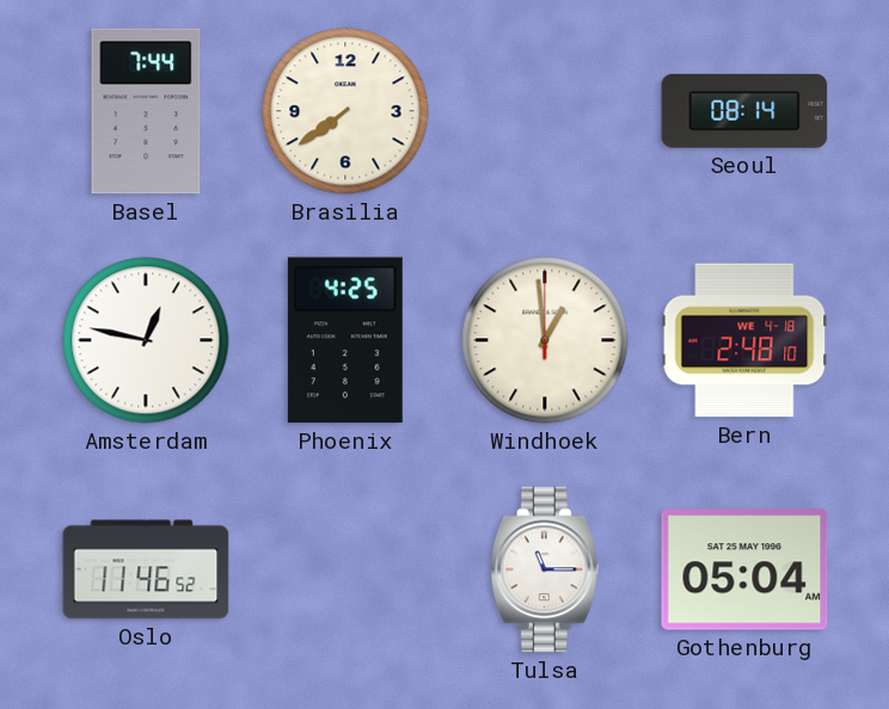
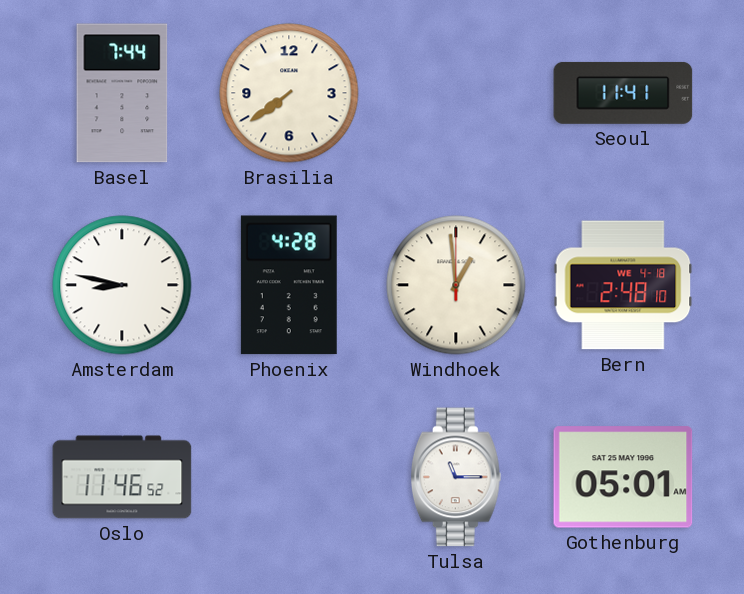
Seoul: 08:14 -> 11:41 (623, 93)
Amsterdam: 12:47 -> 8:47 (122, 285)
Phoenix: 4:25 -> 4:28 (289, 285)
Gothenburg: 05:04 -> 05:01 (623, 477)
